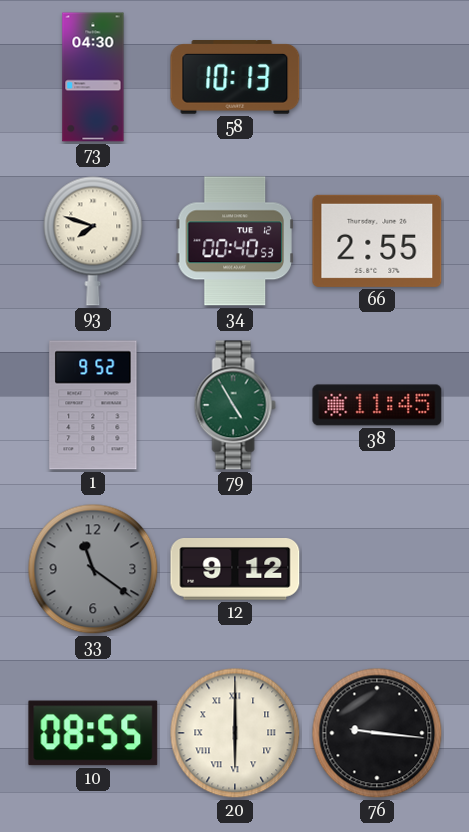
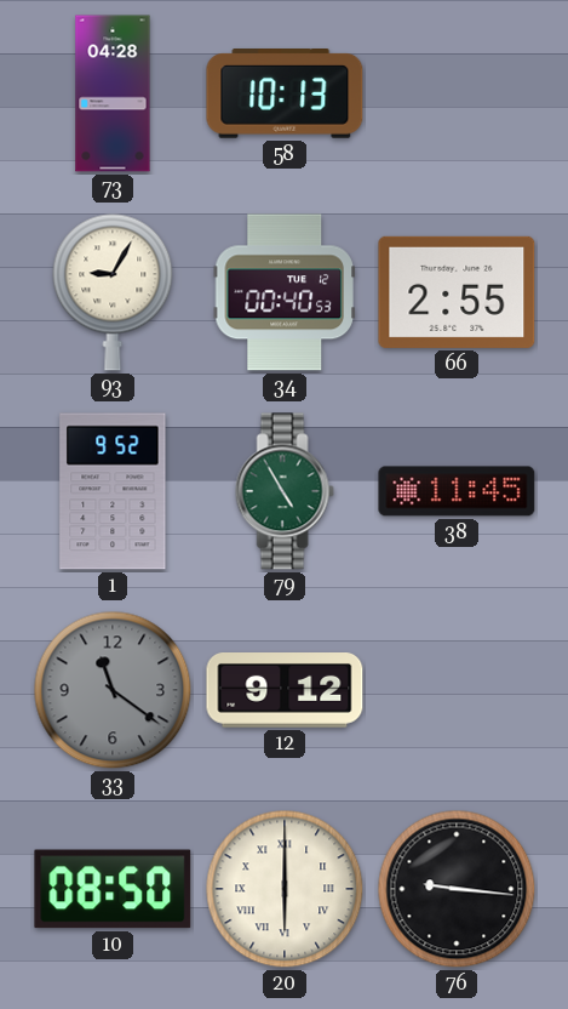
73: 04:30 -> 04:28 (113, 93)
93: 7:48 -> 9:05 (113, 292)
10: 08:55 -> 08:50 (113, 889)
